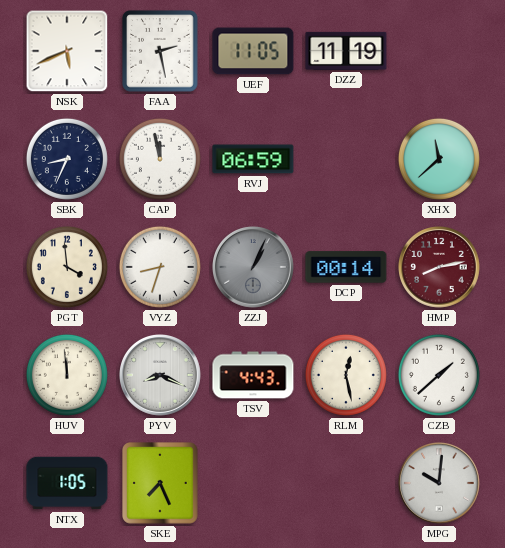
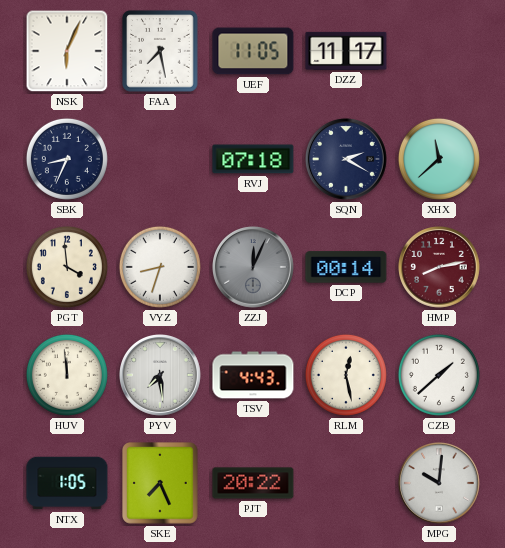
NSK: 5:41 -> 6:04 (67, 51)
FAA: 2:28 -> 7:28 (160, 51)
DZZ: 11:19 -> 11:17 (346, 51)
CAP: 11:58 -> none (160, 159)
RVJ: 06:59 -> 07:18 (253, 159)
SQN: none -> 2:20 (347, 160)
ZZJ: 1:04 -> 12:04 (254, 268)
PYV: 8:19 -> 7:29 (161, 376)
PJT: none -> 20:22 (253, 483)
